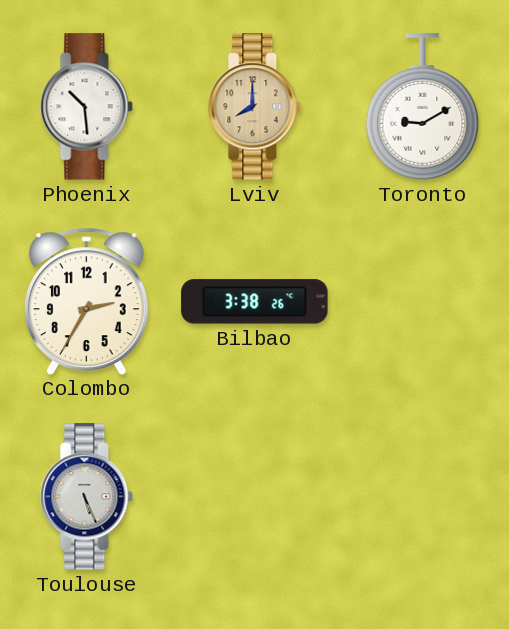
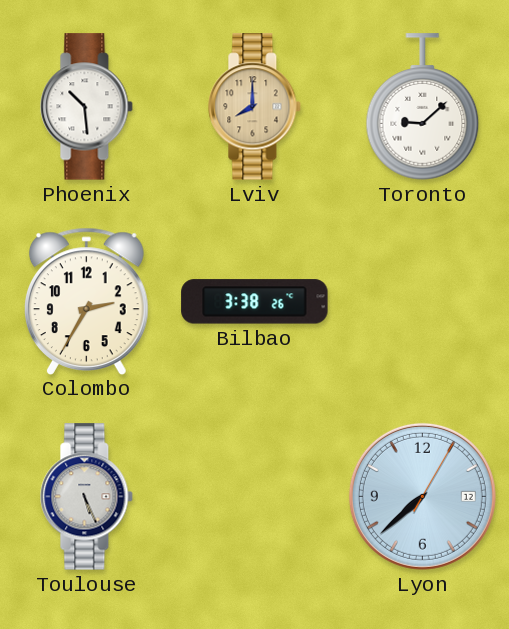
Toronto: 9:10 -> 9:08 (423, 107)
Lyon: none -> 7:38 (422, 496)
